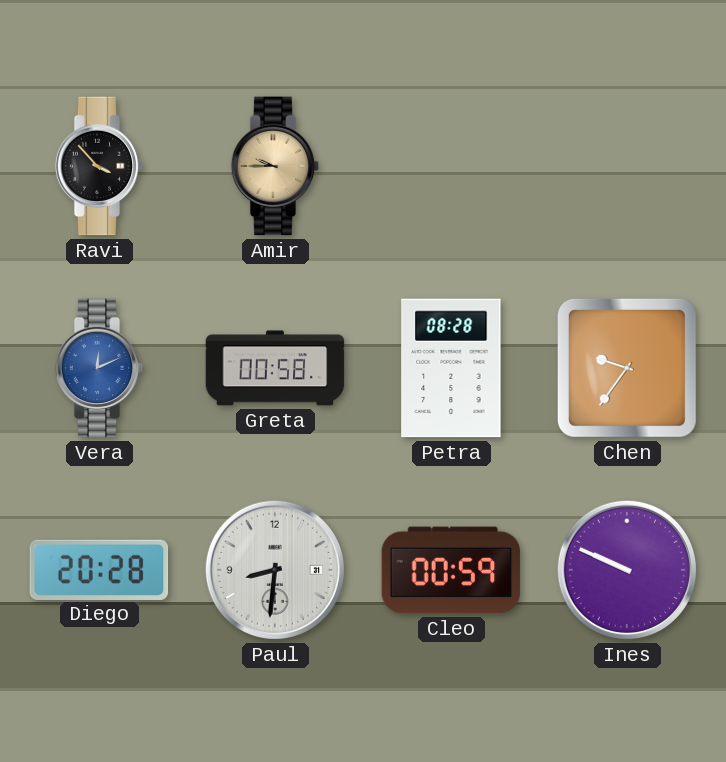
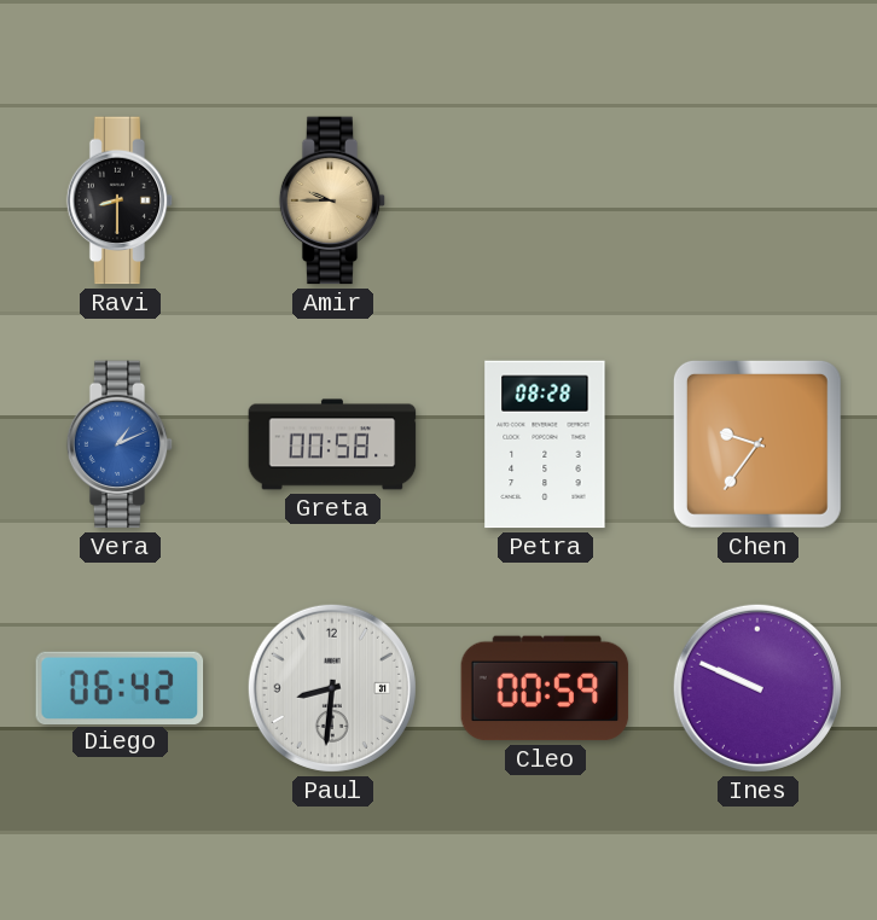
Ravi: 3:53 -> 8:30 (120, 200)
Vera: 12:11 -> 1:11 (120, 444)
Diego: 20:28 -> 06:42 (120, 687)
